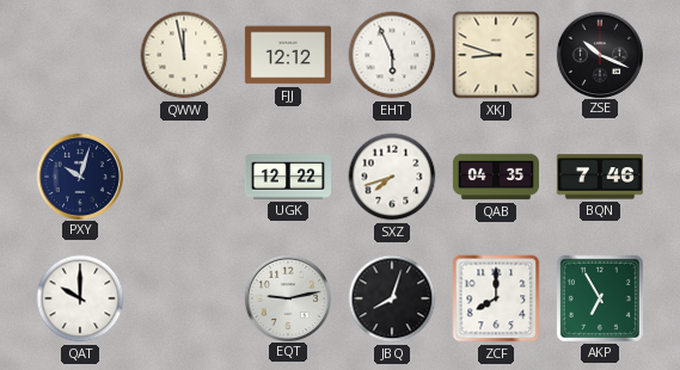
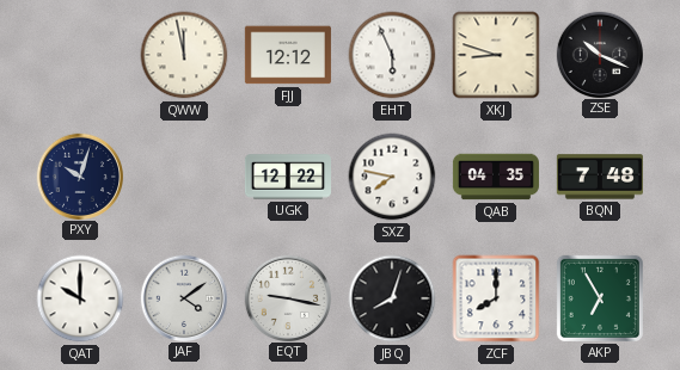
SXZ: 7:42 -> 7:47 (392, 177)
BQN: 7:46 -> 7:48 (600, 177)
JAF: none -> 4:09 (183, 297)
EQT: 9:13 -> 9:17 (287, 297)
